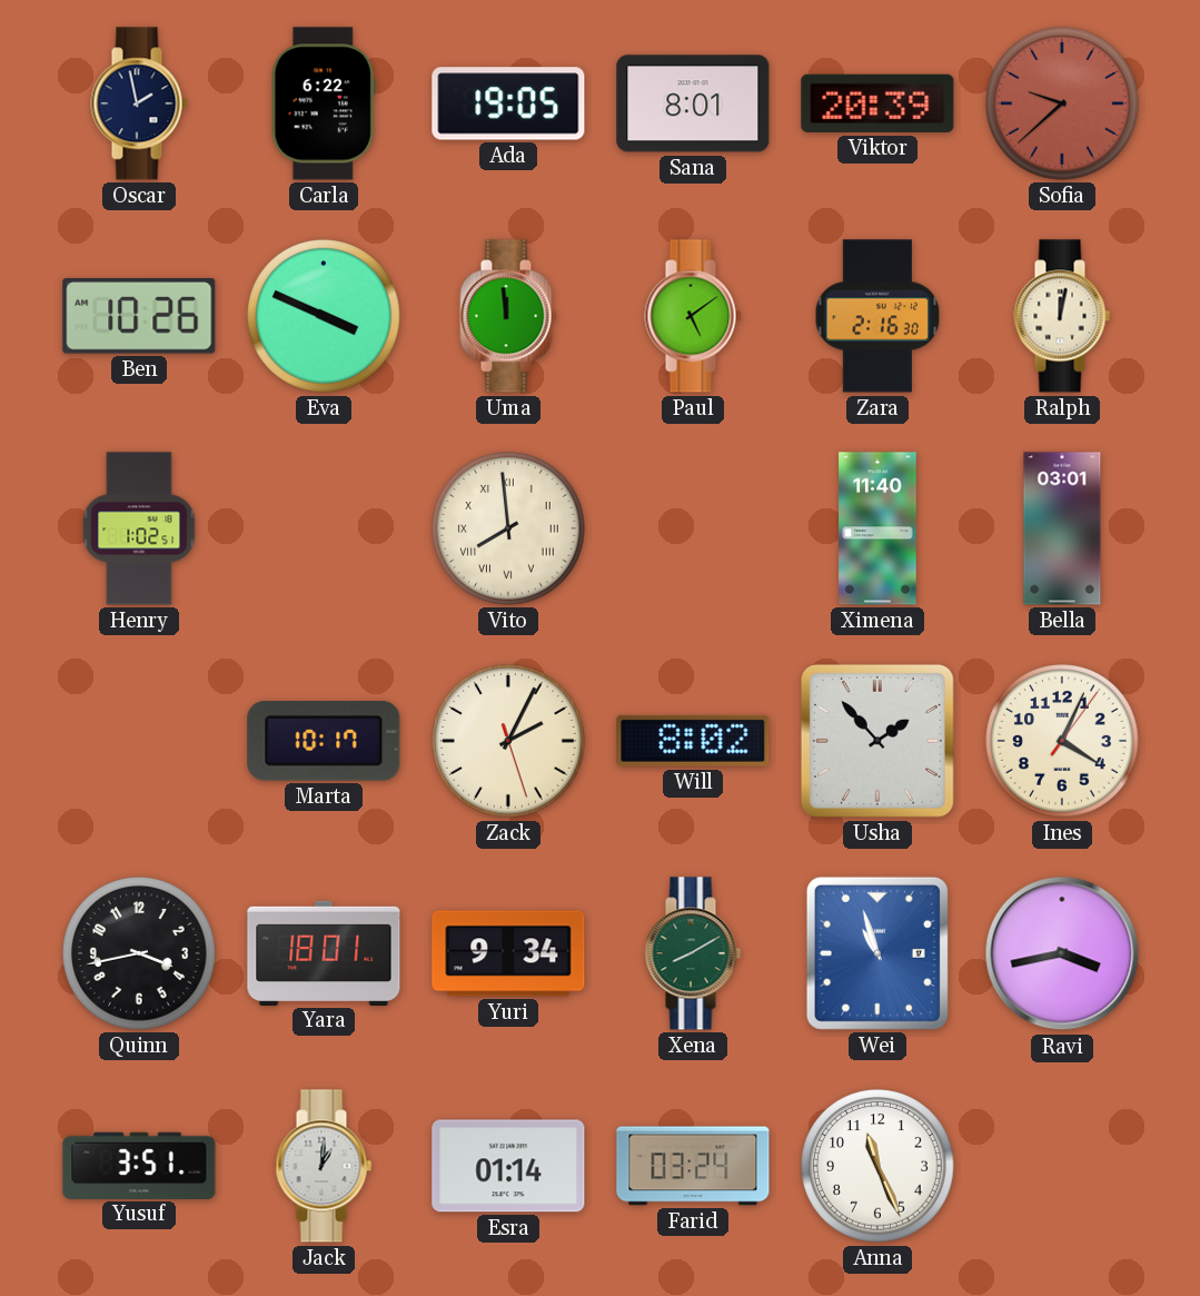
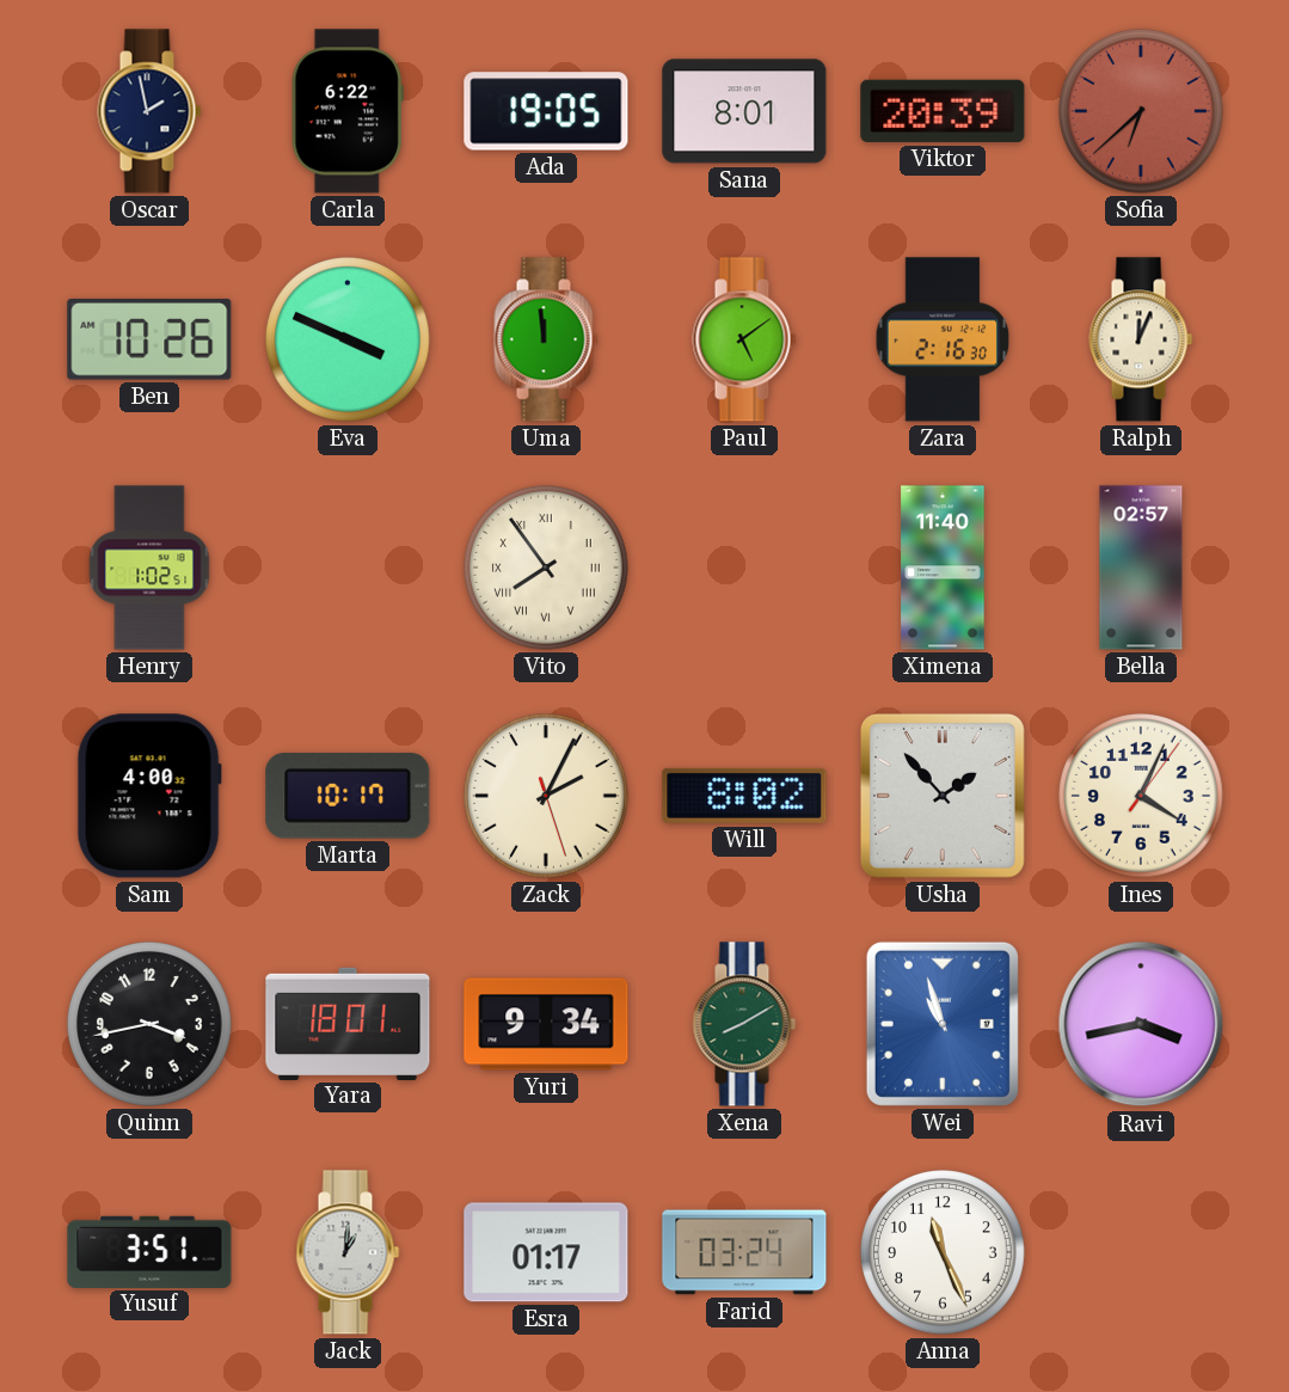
Sofia: 9:38 -> 6:38 (1141, 111)
Ralph: 12:02 -> 12:04 (1141, 339)
Vito: 7:59 -> 7:54 (546, 568)
Bella: 03:01 -> 02:57 (1141, 568)
Sam: none -> 4:00 (149, 796)
Esra: 01:14 -> 01:17 (546, 1252)
